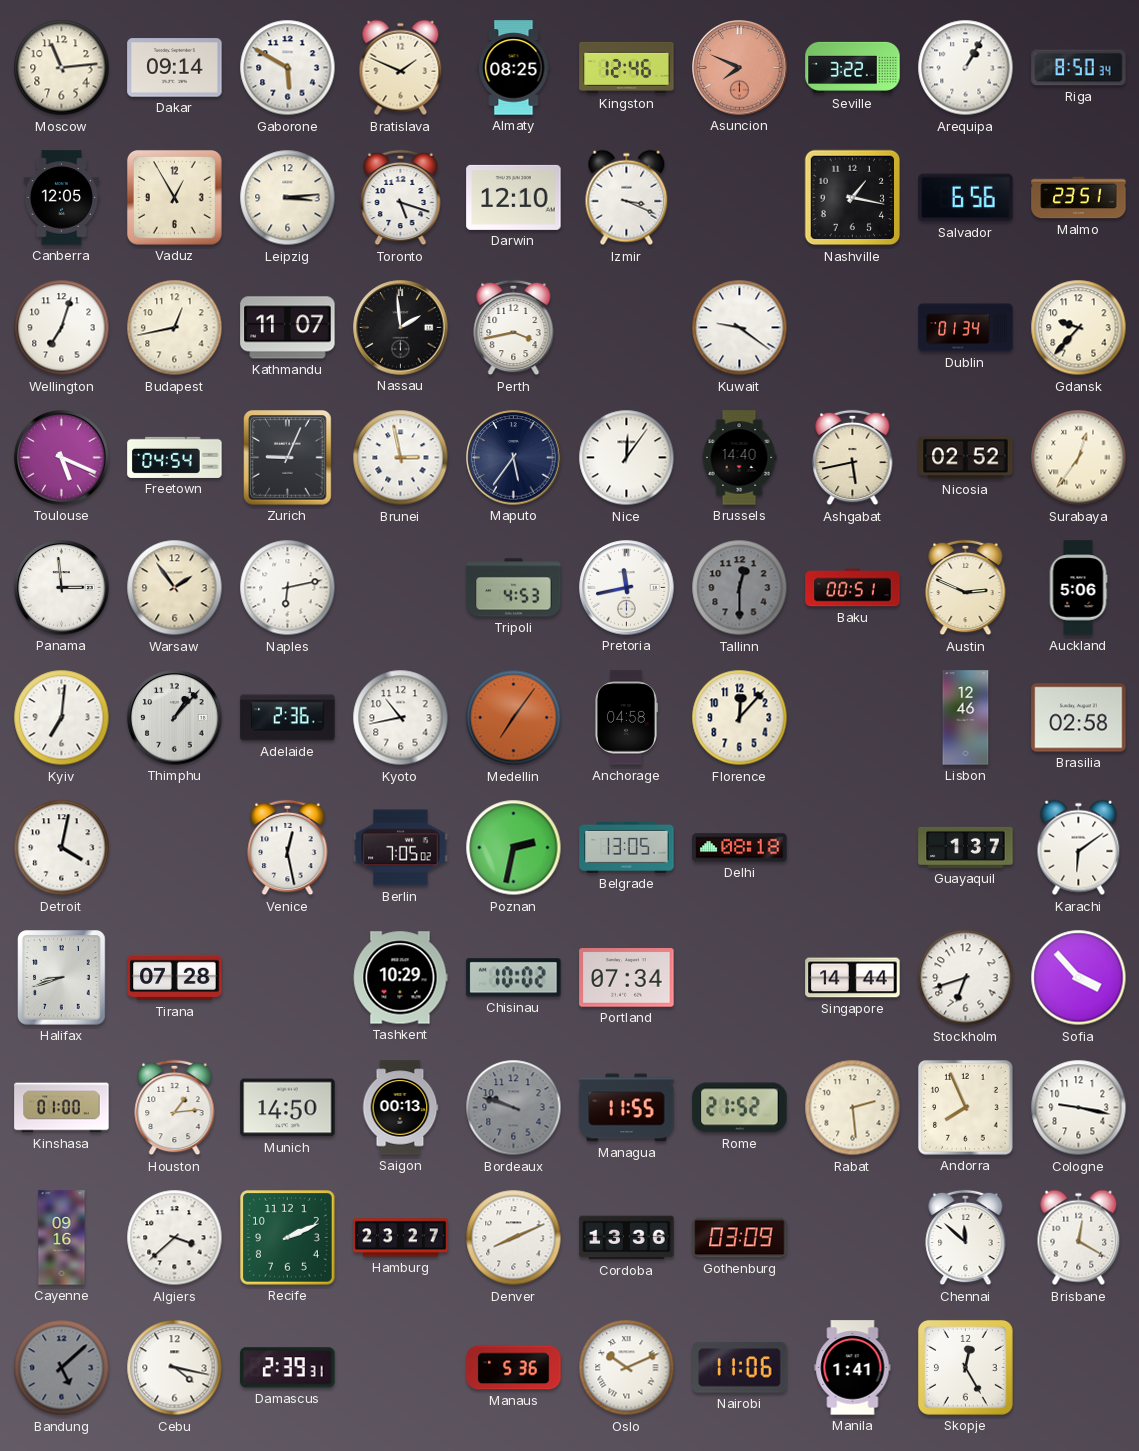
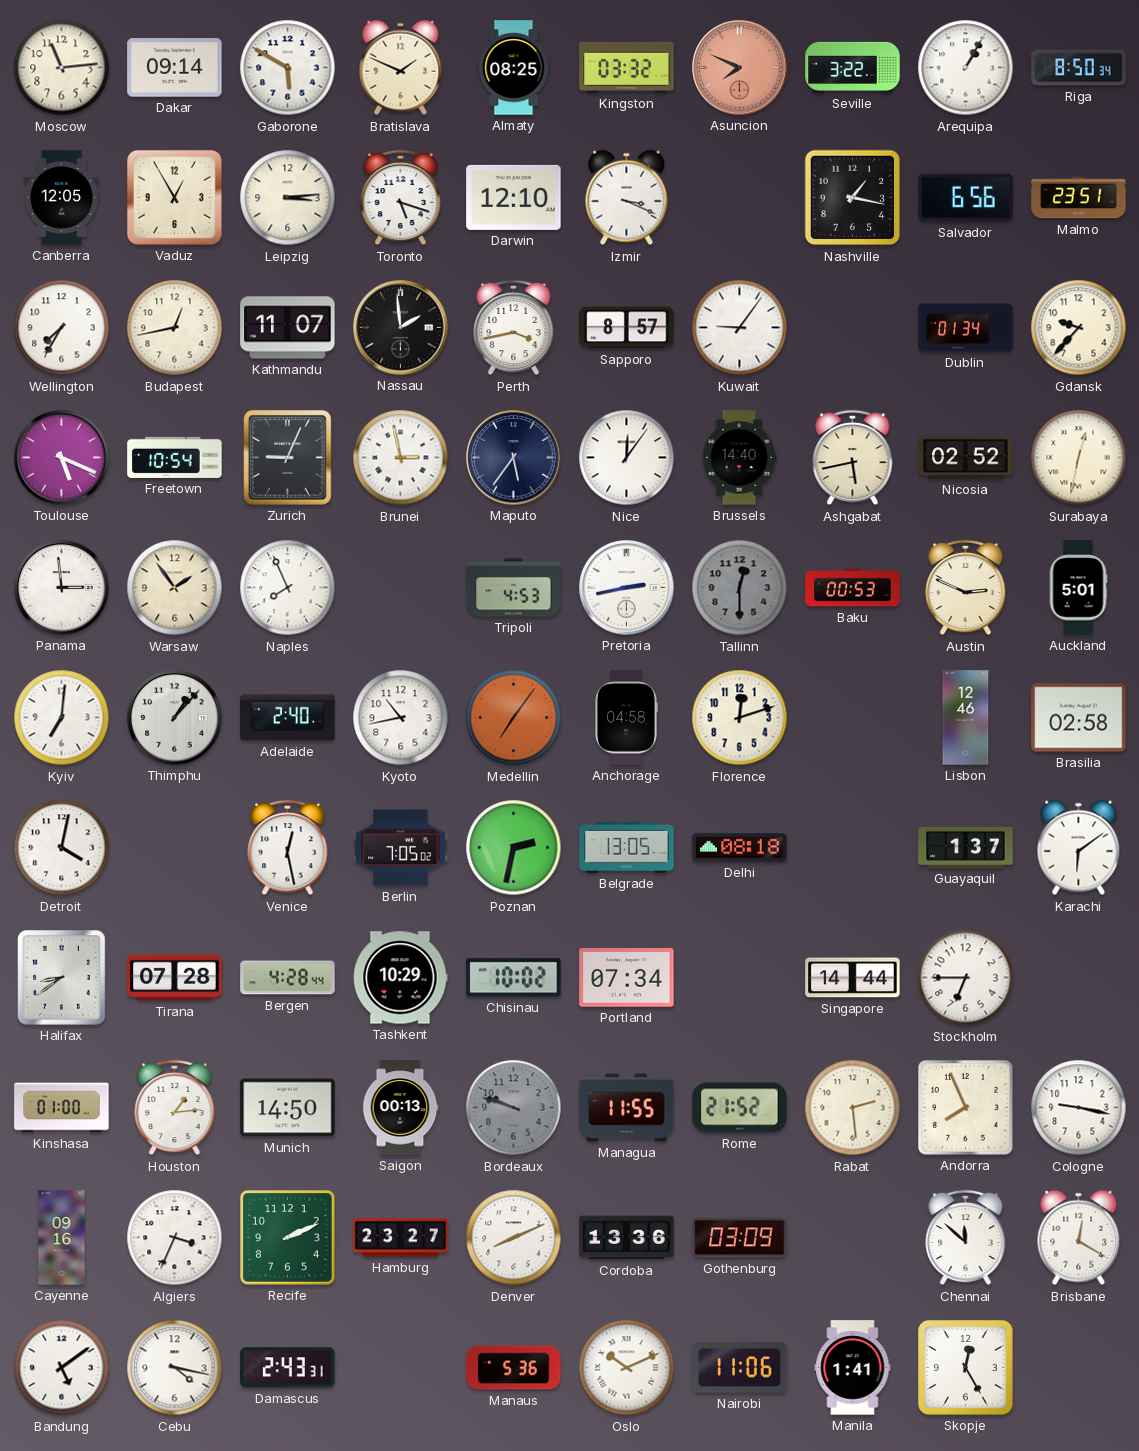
Kingston: 12:46 -> 03:32 (627, 67)
Wellington: 7:03 -> 7:35 (62, 328)
Sapporo: none -> 8:57 (627, 328)
Kuwait: 9:21 -> 9:06 (740, 328)
Freetown: 04:54 -> 10:54 (175, 457)
Surabaya: 12:36 -> 12:32 (1079, 458)
Naples: 6:13 -> 7:56 (288, 588)
Pretoria: 11:43 -> 2:43 (627, 588)
Baku: 00:51 -> 00:53 (853, 588)
Auckland: 5:06 -> 5:01 (1078, 588)
Adelaide: 2:36 -> 2:40 (288, 718)
Florence: 12:07 -> 12:12 (740, 718)
Halifax: 8:42 -> 8:39 (62, 978)
Bergen: none -> 4:28 (288, 978)
Stockholm: 6:42 -> 6:45 (966, 978)
Sofia: 3:53 -> none (1079, 978)
Algiers: 3:38 -> 3:34 (175, 1238)
Bandung: 5:08 -> 5:09 (62, 1368)
Bandung dial: grey -> white (62, 1368)
Damascus: 2:39 -> 2:43 (288, 1368)
